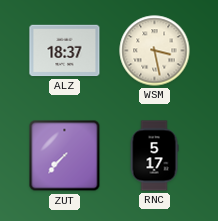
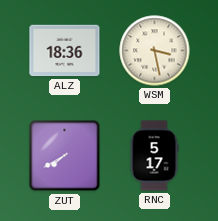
ALZ: 18:37 -> 18:36 (65, 51)
ZUT: 7:37 -> 7:40 (65, 156)
